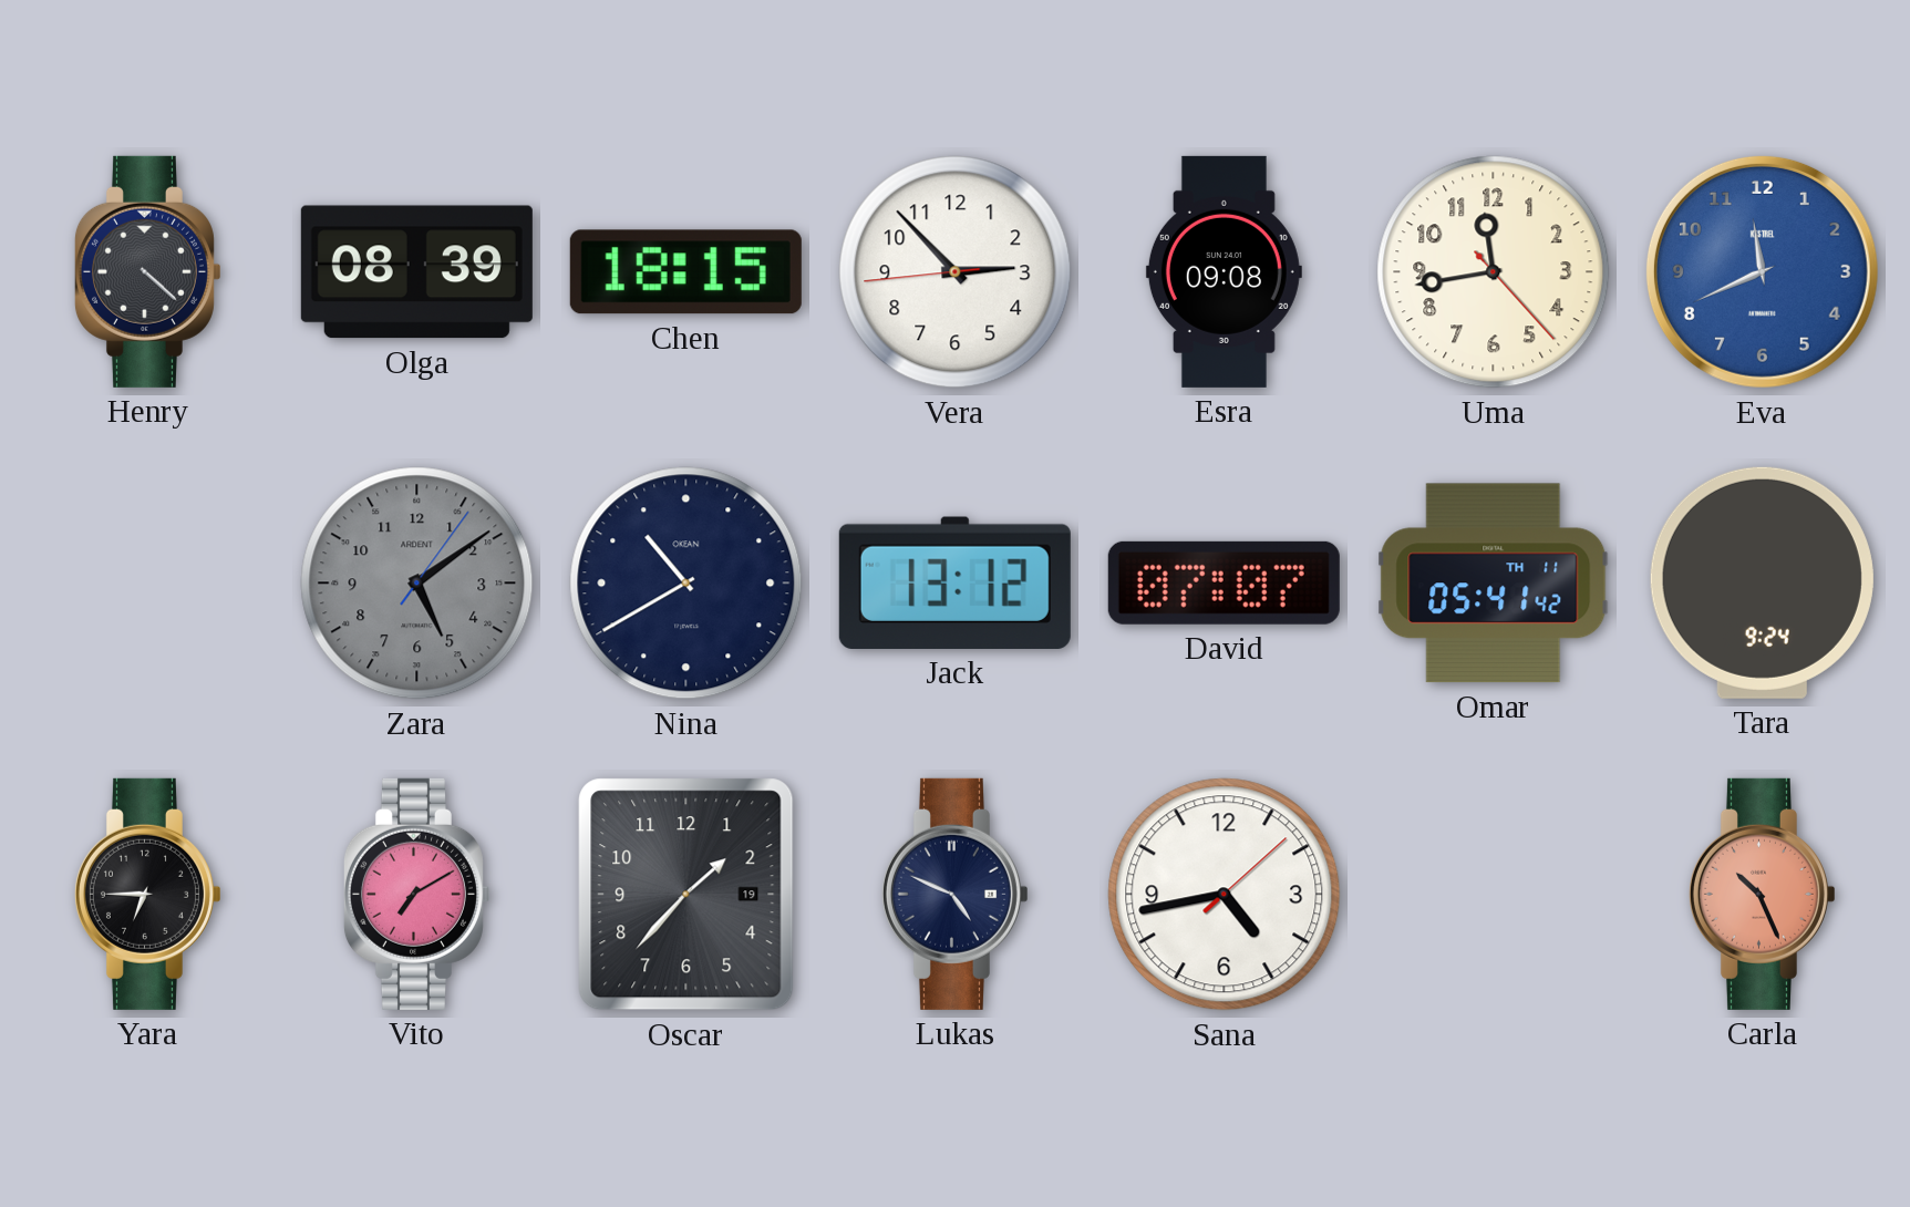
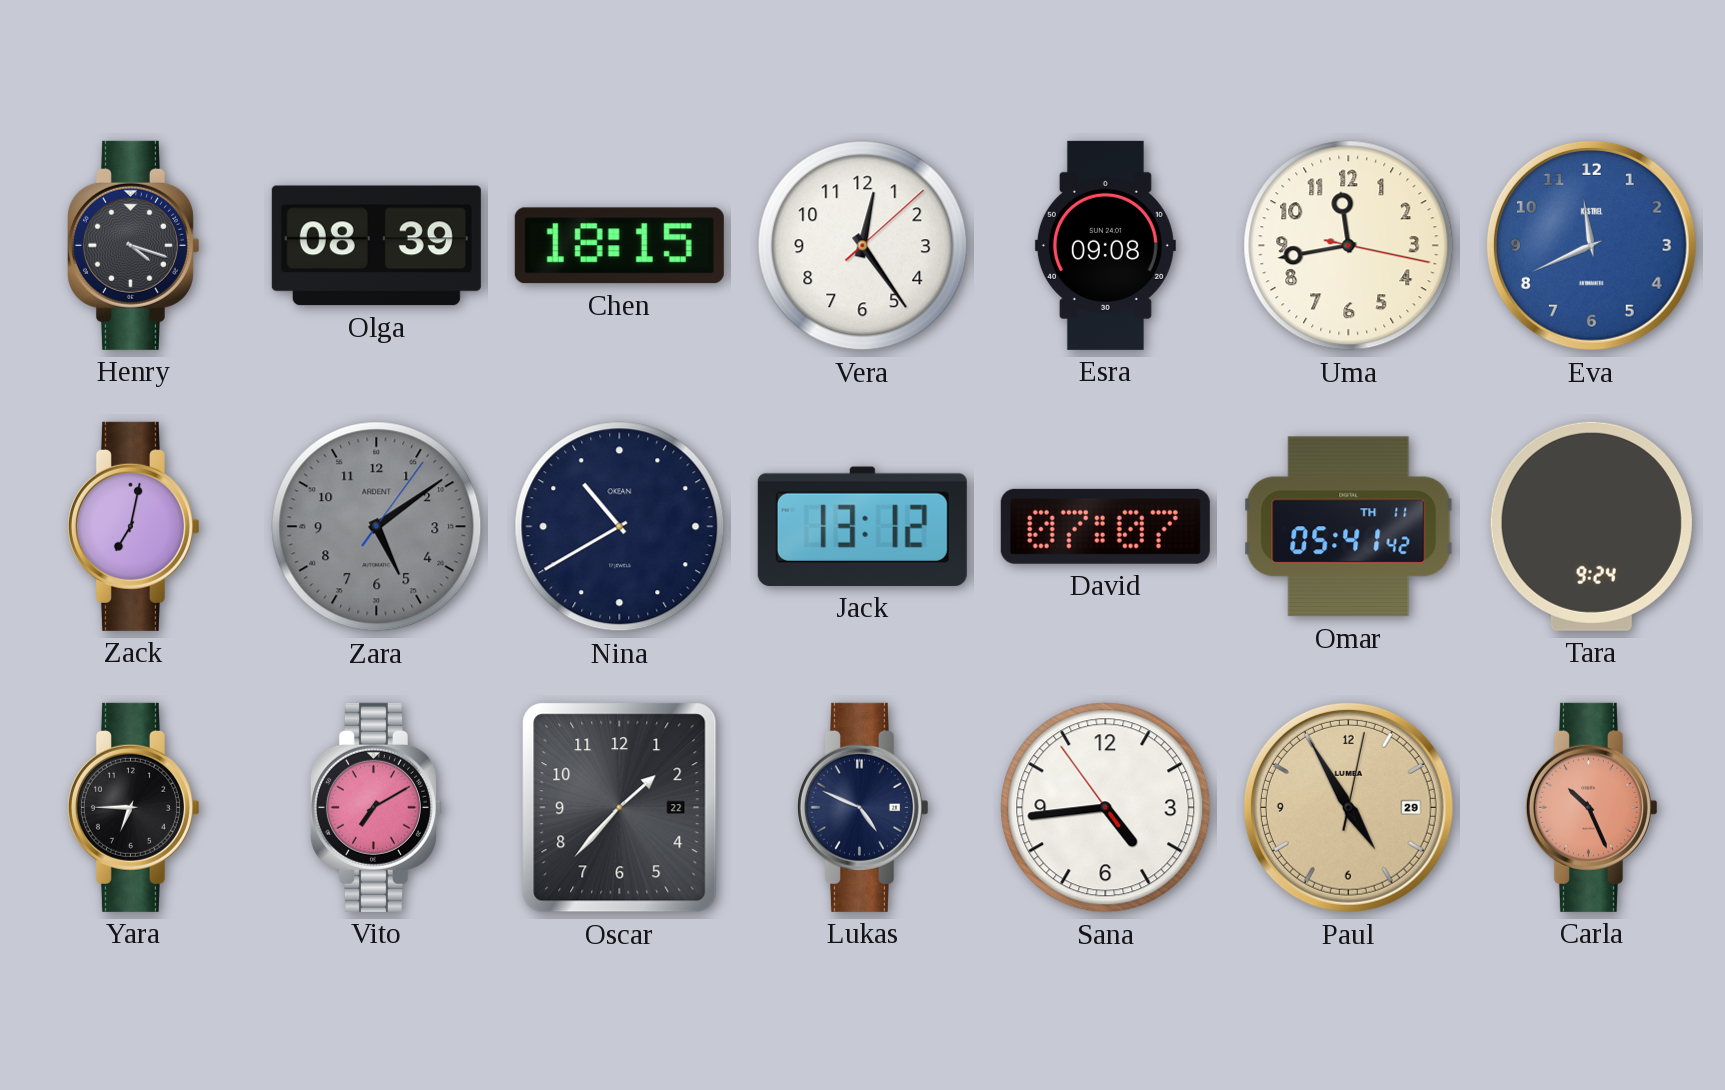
Henry: 4:22 -> 4:18 (133, 245)
Vera: 2:52 -> 12:24 (863, 246)
Uma: 11:43:23 -> 11:43:17 (1349, 246)
Zack: none -> 7:02 (133, 526)
Oscar date: 19 -> 22 (620, 808)
Sana: 4:43:08 -> 4:43:54 (1106, 808)
Paul: none -> 4:55 (1348, 807)
